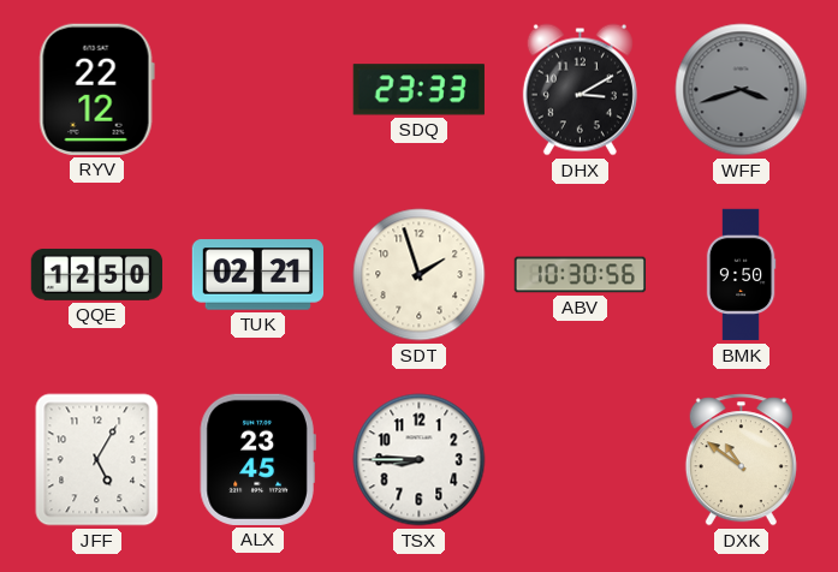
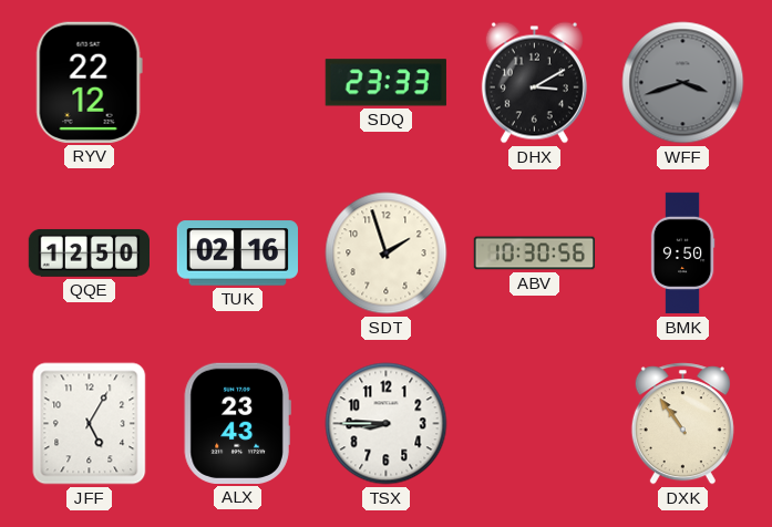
TUK: 02:21 -> 02:16 (237, 254)
ALX: 23:45 -> 23:43 (237, 423)
DXK: 10:51 -> 10:54 (682, 424)
